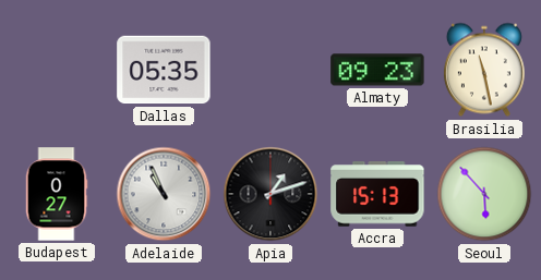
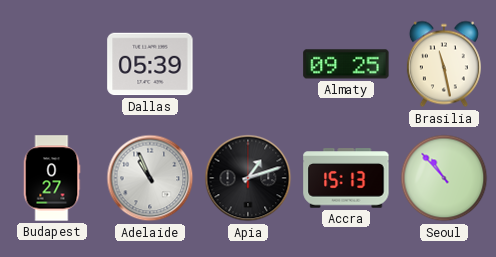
Dallas: 05:35 -> 05:39 (150, 64)
Almaty: 09:23 -> 09:25 (346, 64)
Seoul: 5:53 -> 10:53 (444, 178)
